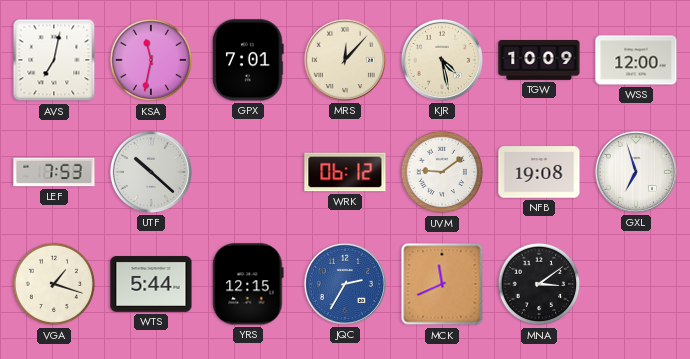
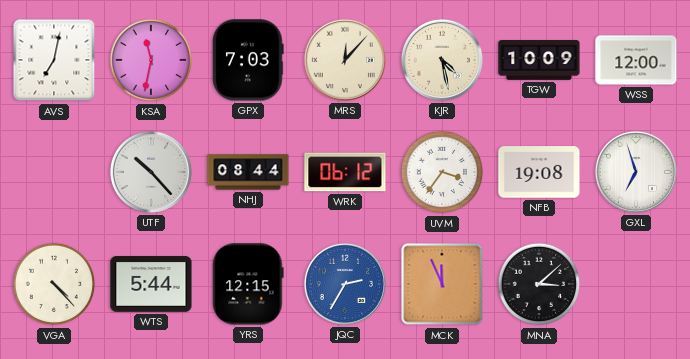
GPX: 7:01 -> 7:03 (248, 60)
LEF: 7:53 -> none (54, 172)
UTF: 10:22 -> 10:23 (151, 172)
NHJ: none -> 08:44 (248, 172)
UVM: 9:09 -> 3:36 (442, 172)
VGA: 1:18 -> 4:23 (54, 284)
MCK: 11:41 -> 11:56 (442, 284)
MNA: 3:09 -> 3:08 (539, 284)
